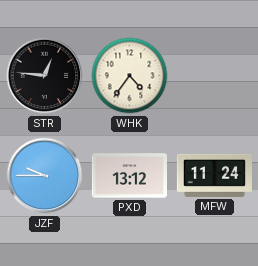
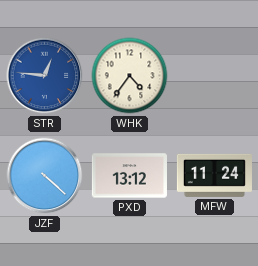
STR dial: black -> blue (45, 76)
JZF: 9:45 -> 4:22 (45, 176)
